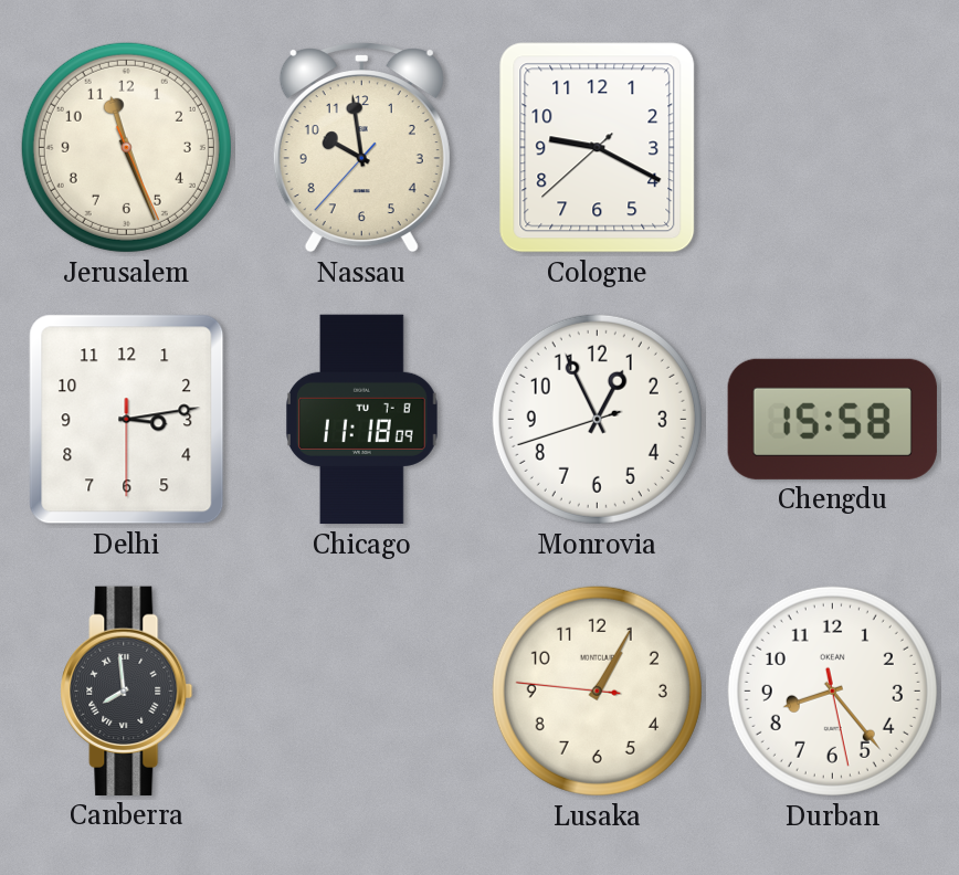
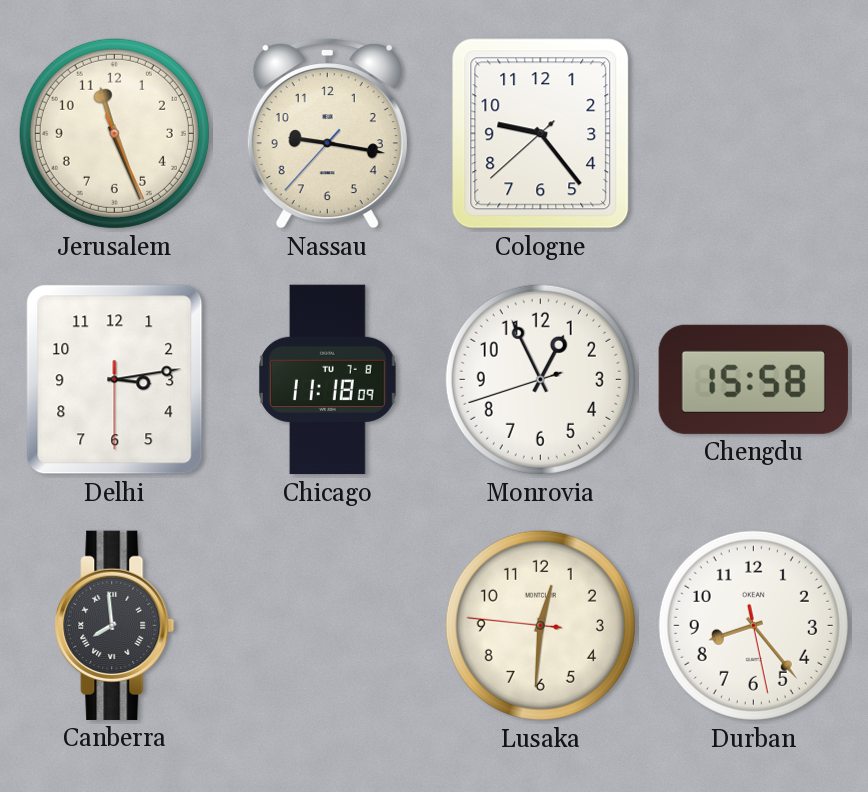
Nassau: 9:58 -> 9:16 (327, 134)
Cologne: 9:19 -> 9:23 (541, 134)
Lusaka: 1:04 -> 12:30 (540, 625)
